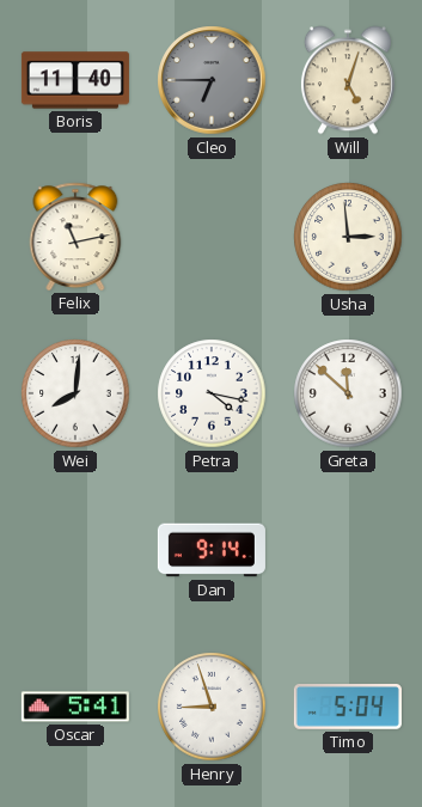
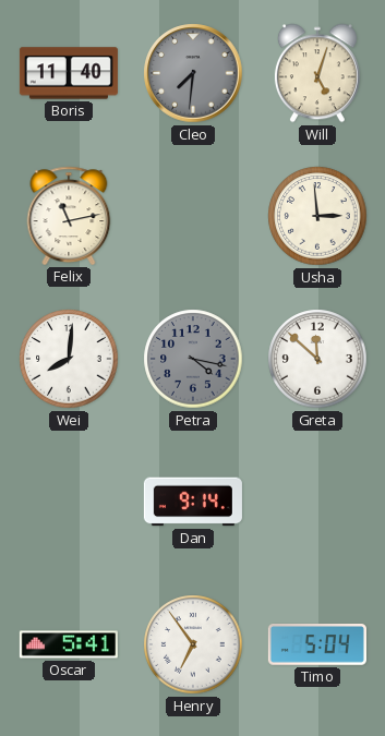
Cleo: 6:45 -> 7:31 (193, 73)
Petra dial: white -> grey (193, 359)
Henry: 8:57 -> 6:54 (193, 644)
